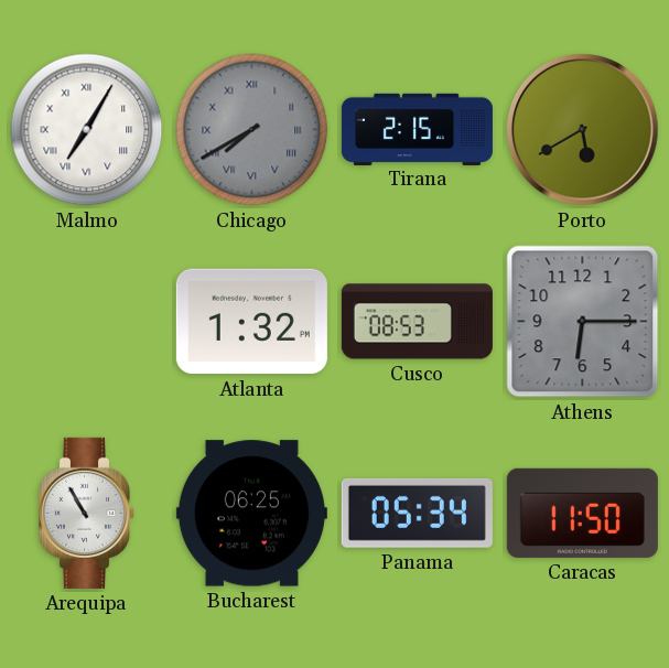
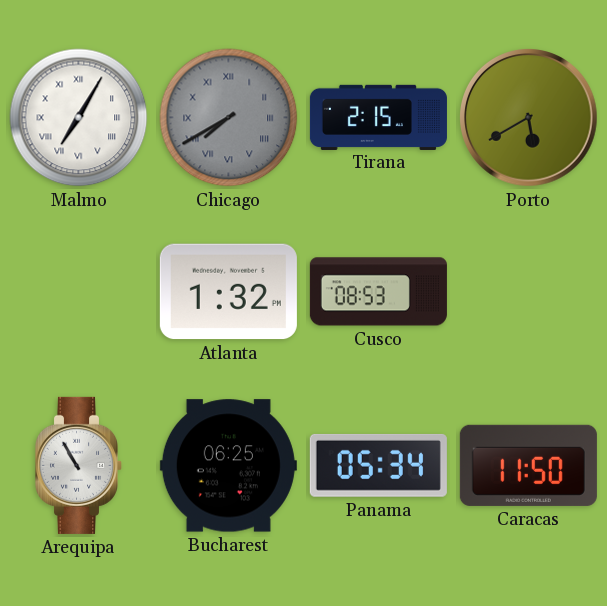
Athens: 6:15 -> none (583, 322)
